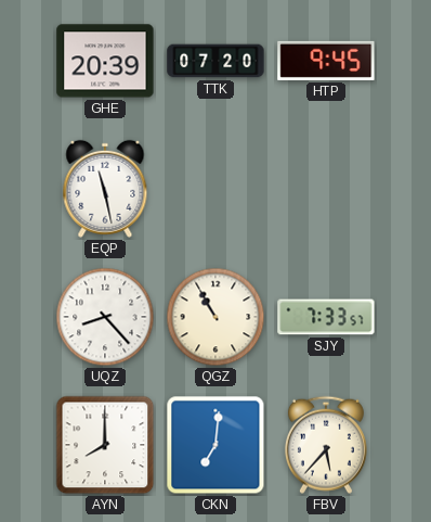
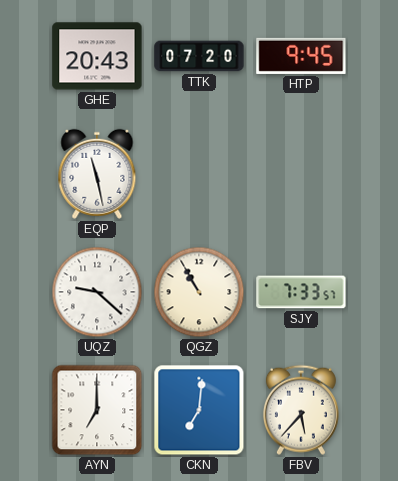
GHE: 20:39 -> 20:43 (97, 56)
UQZ: 8:23 -> 9:22 (97, 292)
AYN: 8:00 -> 7:00 (97, 410)
